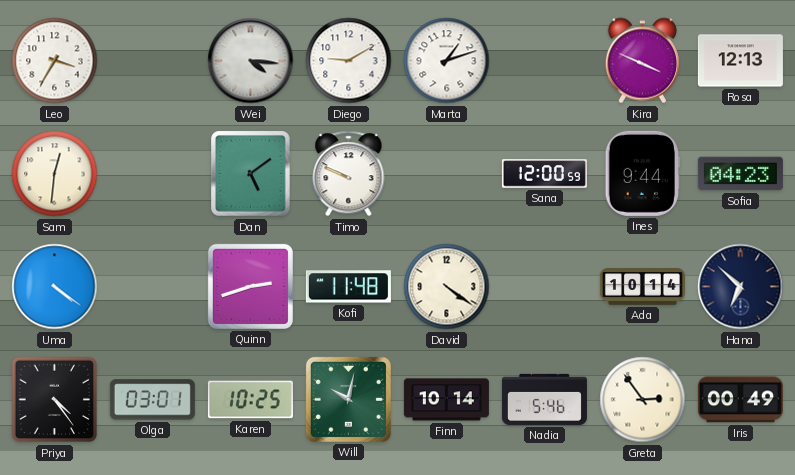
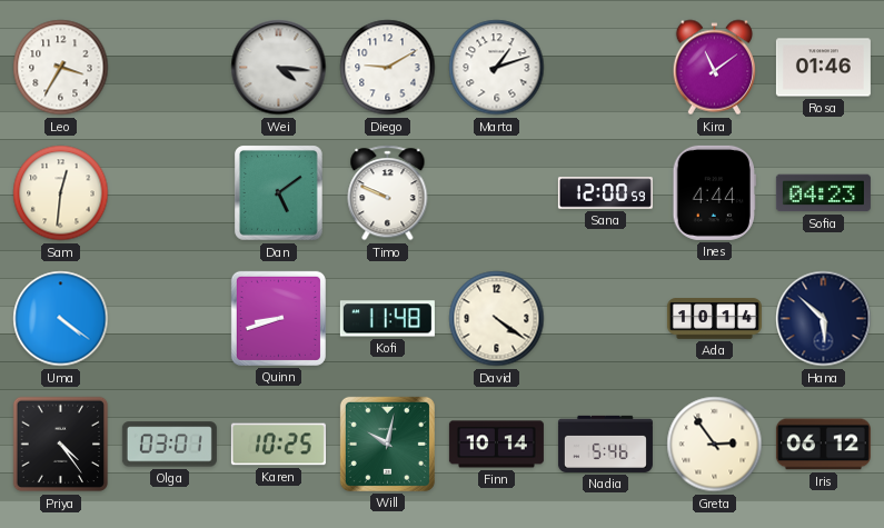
Kira: 3:49 -> 11:09 (714, 68)
Rosa: 12:13 -> 01:46 (823, 68)
Ines: 9:44 -> 4:44 (714, 192)
Quinn: 2:42 -> 8:42 (278, 318)
Hana: 6:52 -> 5:52 (824, 319)
Iris: 00:49 -> 06:12 (823, 445)
